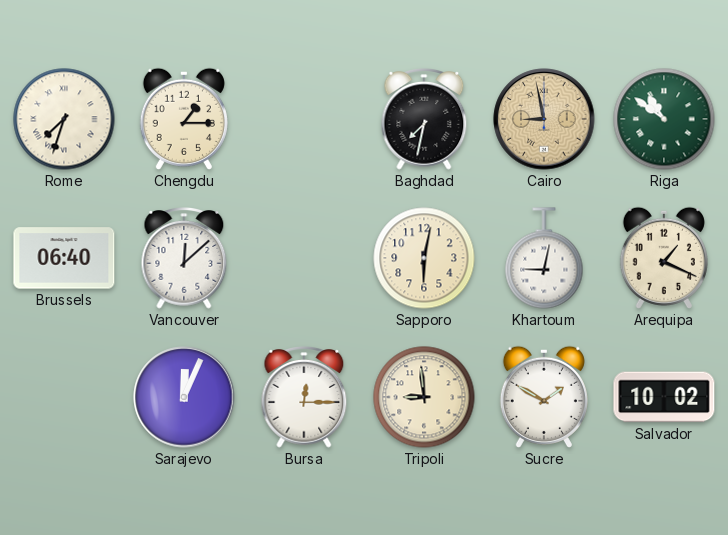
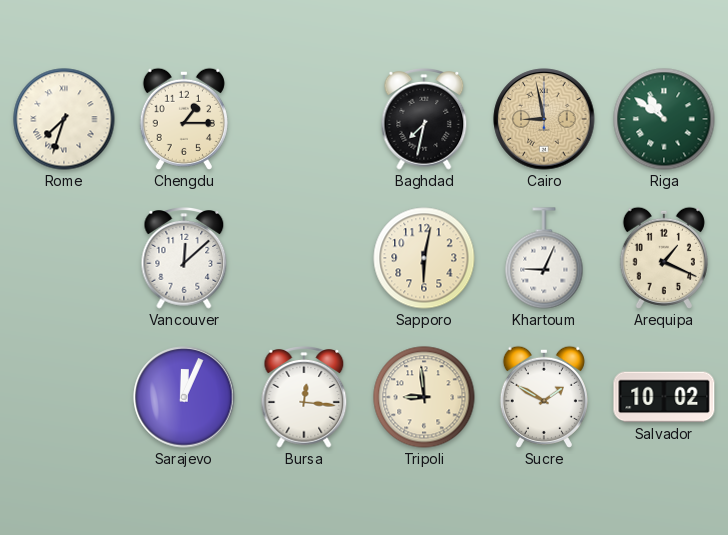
Brussels: 06:40 -> none (64, 258)
Khartoum: 9:02 -> 9:04 (544, 258)
Bursa: 12:15 -> 12:16 (304, 398)
